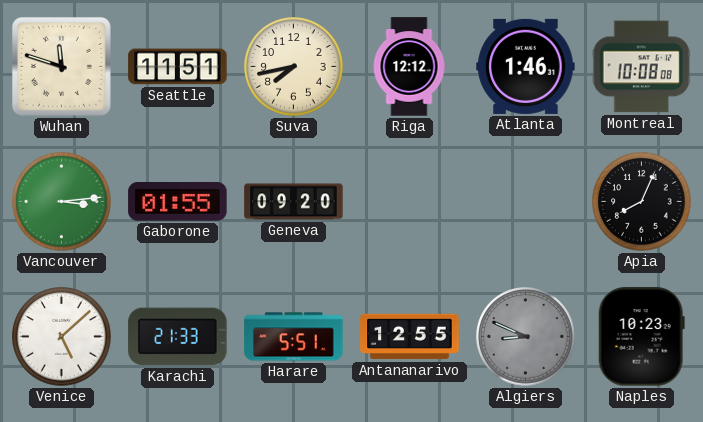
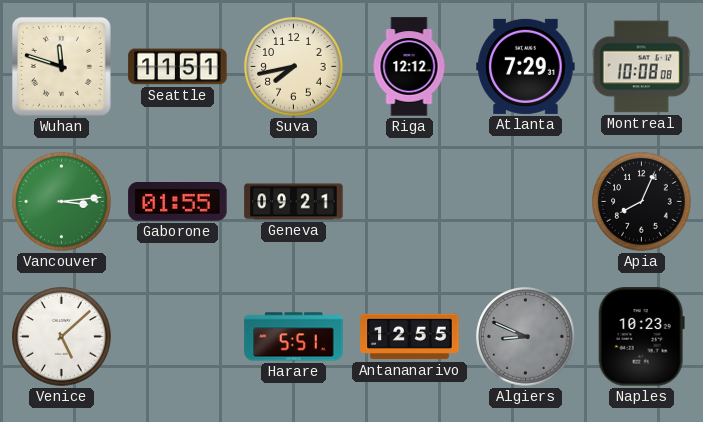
Atlanta: 1:46 -> 7:29 (526, 66)
Geneva: 09:20 -> 09:21 (294, 202)
Karachi: 21:33 -> none (178, 337)
